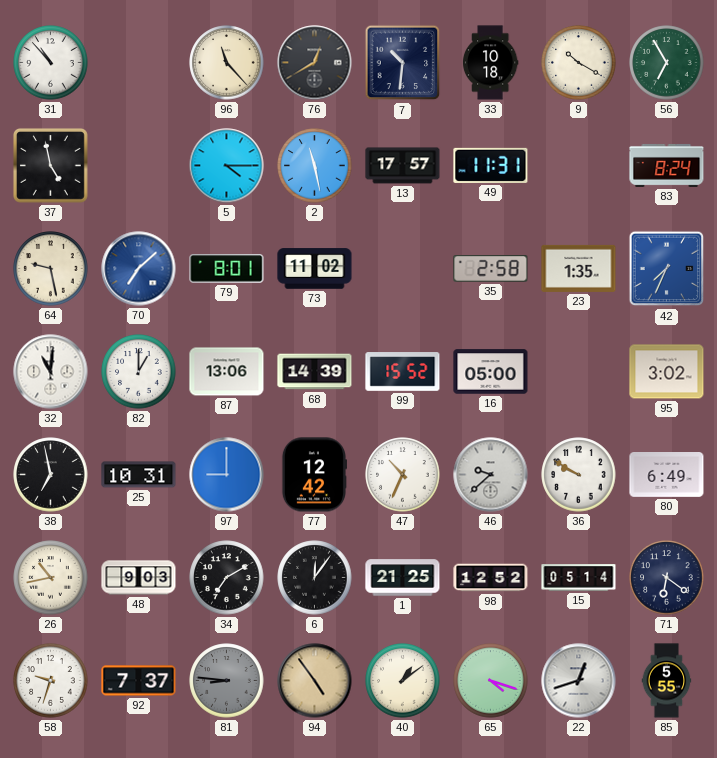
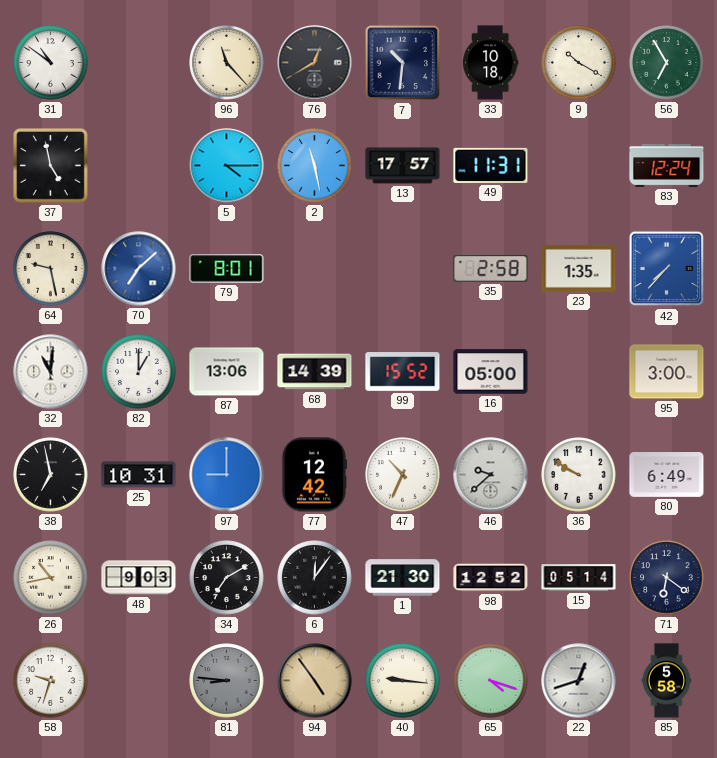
31: 10:53 -> 10:51 (51, 63)
83: 8:24 -> 12:24 (667, 165)
73: 11:02 -> none (315, 269)
42: 7:34 -> 7:37 (667, 269)
95: 3:02 -> 3:00 (667, 372)
1: 21:25 -> 21:30 (403, 578)
92: 7:37 -> none (139, 681)
40: 1:09 -> 9:16 (403, 681)
85: 5:55 -> 5:58 (667, 681)
